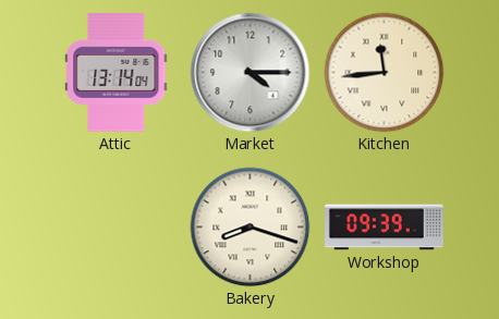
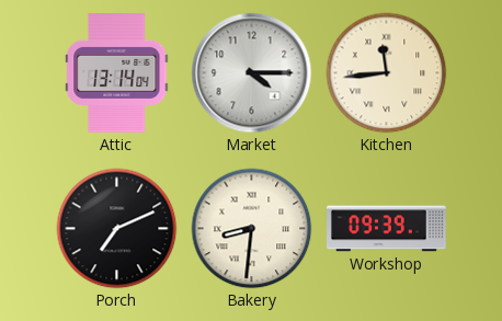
Porch: none -> 7:11 (117, 229)
Bakery: 8:18 -> 8:31 (252, 229)
